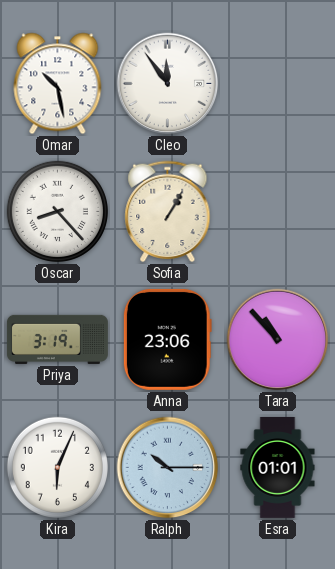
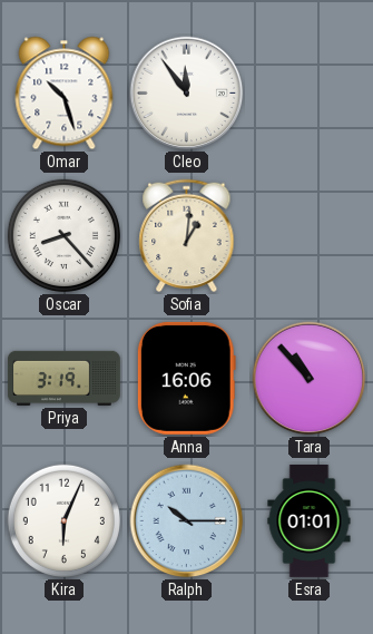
Omar: 10:28 -> 10:27 (65, 94)
Sofia: 1:05 -> 1:01 (187, 236)
Anna: 23:06 -> 16:06 (186, 378)
